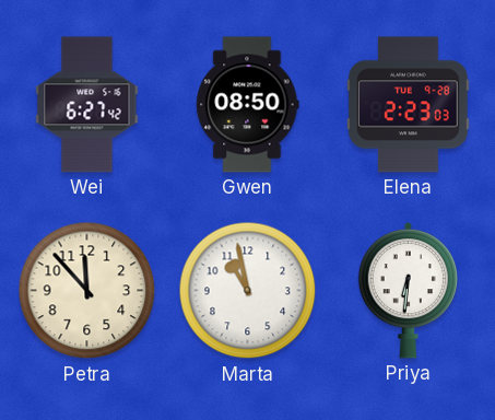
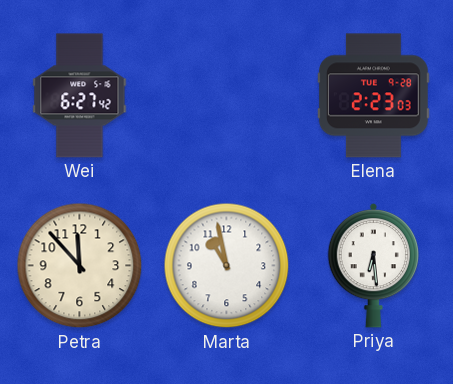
Gwen: 08:50 -> none (248, 105)
Priya: 6:31 -> 6:29 (374, 265)
